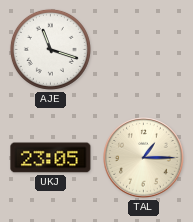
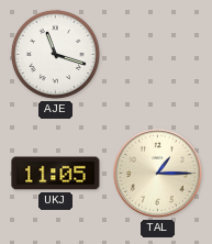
UKJ: 23:05 -> 11:05 (56, 174)
